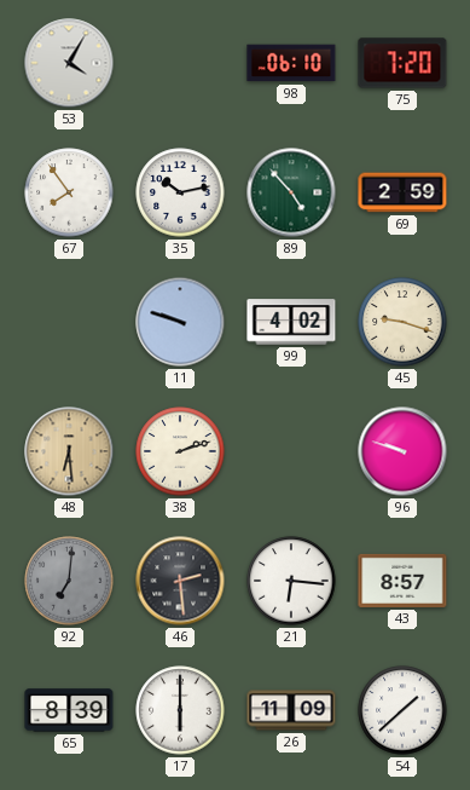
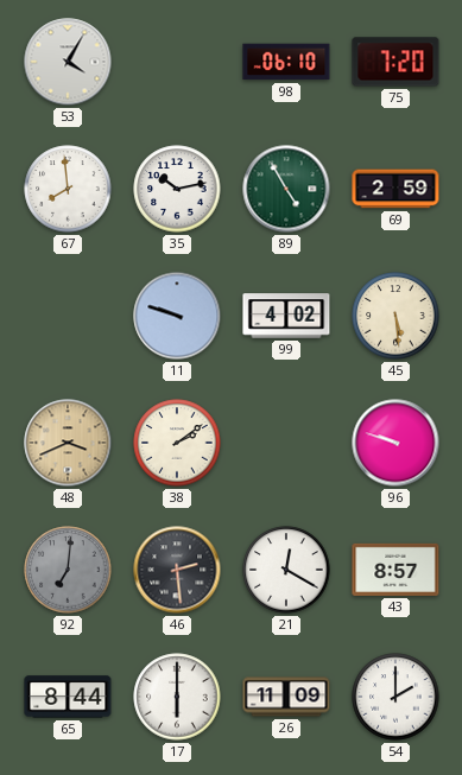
67: 7:54 -> 7:59 (68, 189)
89: 4:53 -> 4:55 (286, 189)
45: 9:18 -> 5:29 (395, 316)
48: 6:29 -> 3:41 (68, 443)
38: 2:12 -> 2:09 (177, 443)
21: 6:16 -> 12:20 (286, 570)
65: 8:39 -> 8:44 (68, 697)
54: 1:38 -> 2:00 (395, 697)
